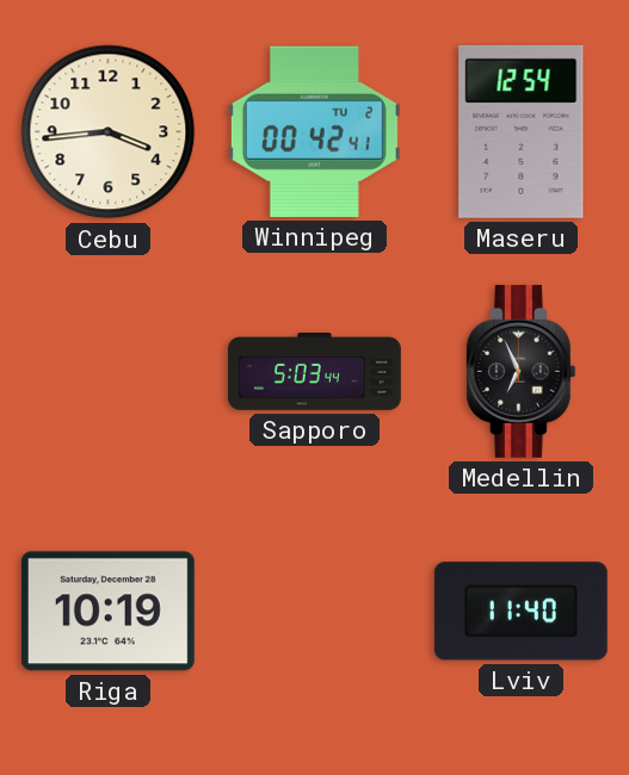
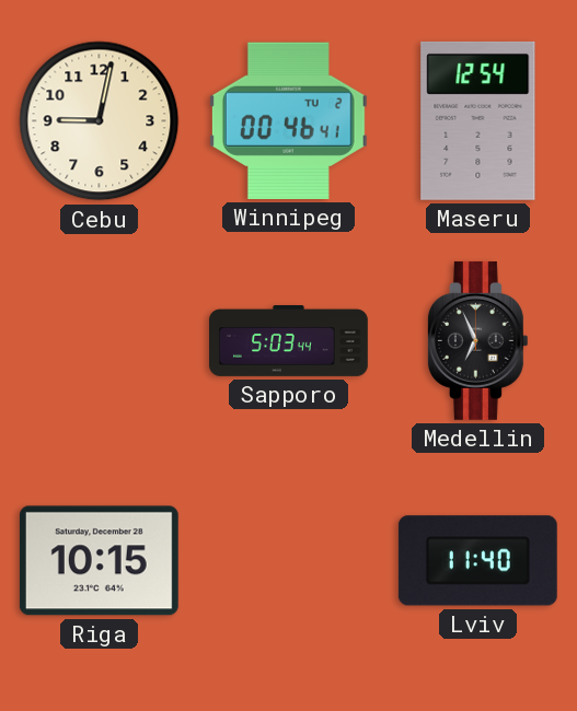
Cebu: 3:44 -> 9:02 (100, 121)
Winnipeg: 00:42 -> 00:46 (288, 120)
Riga: 10:19 -> 10:15 (99, 561)
